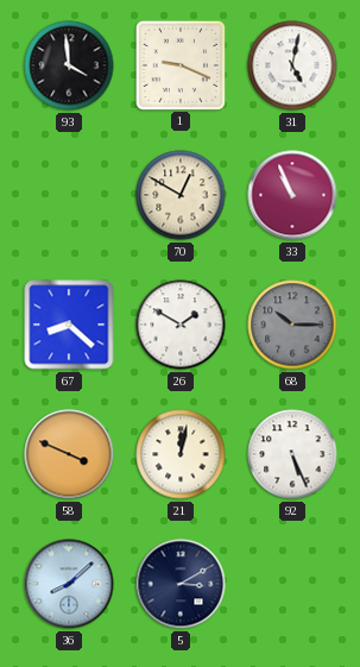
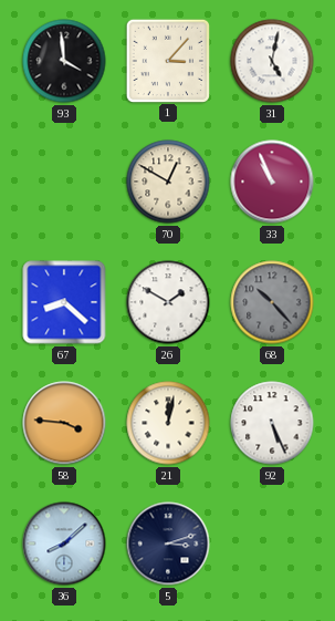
1: 9:19 -> 3:07 (167, 60)
68: 10:15 -> 10:23 (272, 302)
58: 3:49 -> 3:46 (64, 423)
5: 3:10 -> 3:12 (168, 544)
